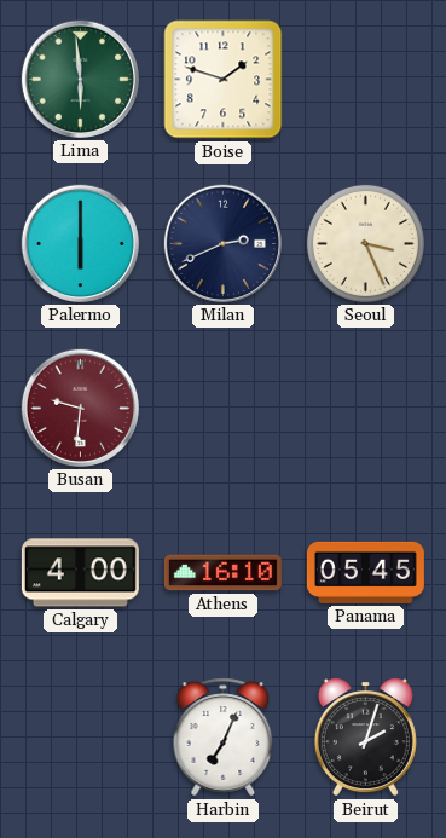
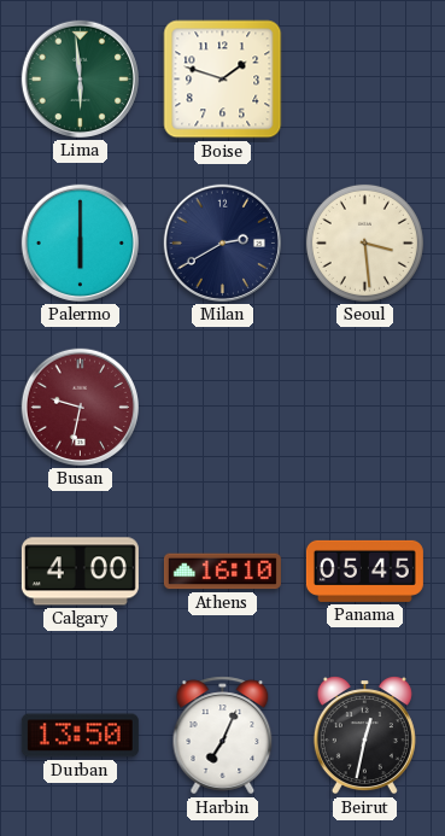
Milan: 2:41 -> 2:40 (222, 242)
Seoul: 3:26 -> 3:29 (364, 242)
Busan: 9:31 -> 9:32 (80, 407)
Durban: none -> 13:50 (80, 736)
Beirut: 2:03 -> 12:32 (364, 736)
